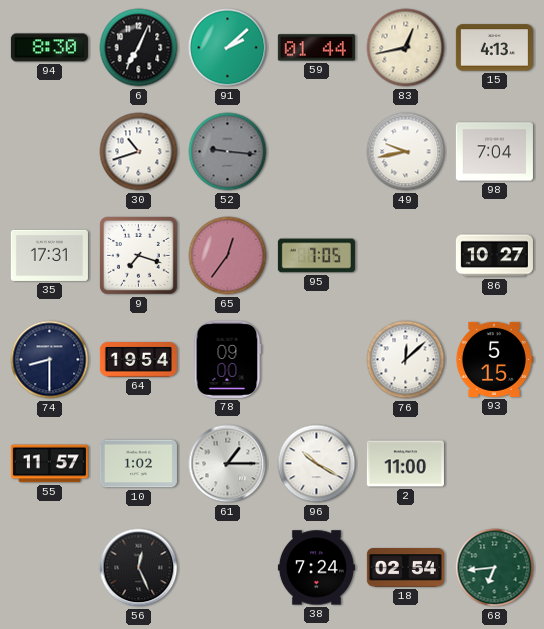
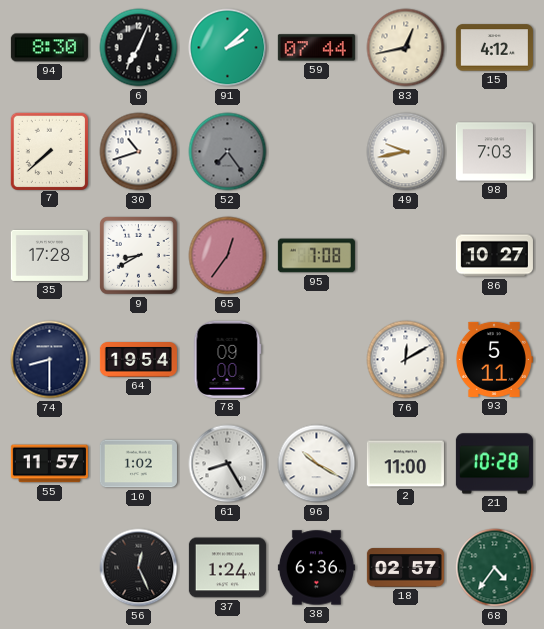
59: 01:44 -> 07:44 (316, 48)
15: 4:13 -> 4:12 (494, 48)
7: none -> 7:38 (49, 151)
52: 9:16 -> 7:24 (228, 152)
98: 7:04 -> 7:03 (494, 152)
35: 17:31 -> 17:28 (49, 255)
9: 7:18 -> 8:40 (139, 256)
95: 7:05 -> 7:08 (316, 256)
76: 12:08 -> 12:10 (406, 360)
93: 5:15 -> 5:11 (494, 359)
61: 1:15 -> 8:25 (228, 464)
21: none -> 10:28 (494, 464)
37: none -> 1:24 (227, 568)
38: 7:24 -> 6:36 (316, 568)
18: 02:54 -> 02:57 (405, 568)
68: 6:44 -> 4:36 (495, 568)
